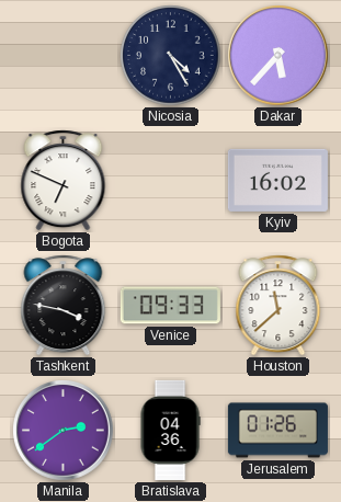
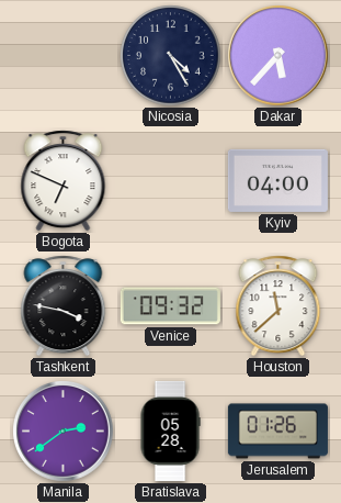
Kyiv: 16:02 -> 04:00 (277, 180)
Venice: 09:33 -> 09:32 (170, 306)
Bratislava: 04:36 -> 05:28 (170, 431)
